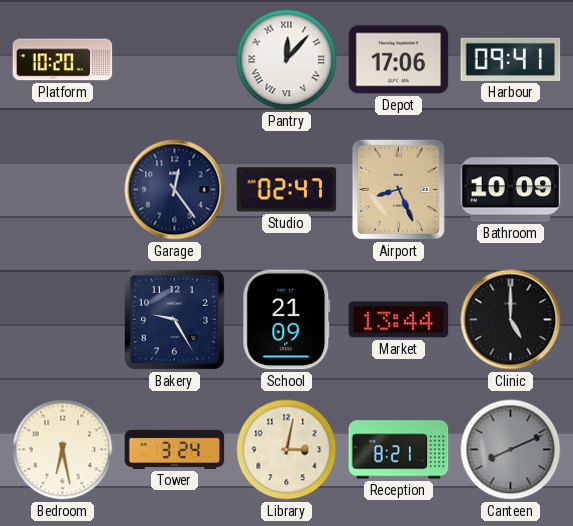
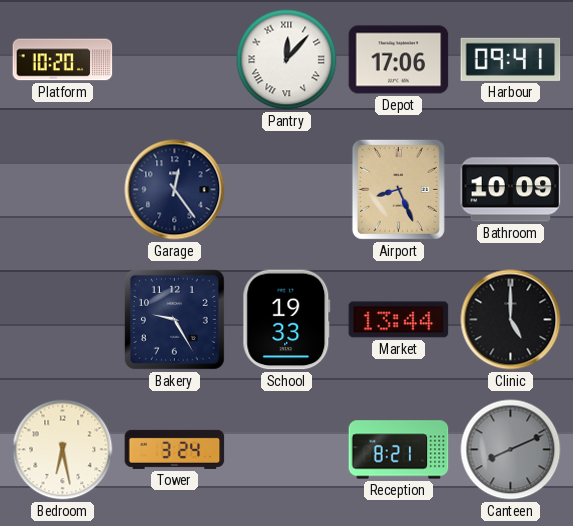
Studio: 02:47 -> none (287, 190)
School: 21:09 -> 19:33 (287, 320)
Library: 3:02 -> none (287, 450)
